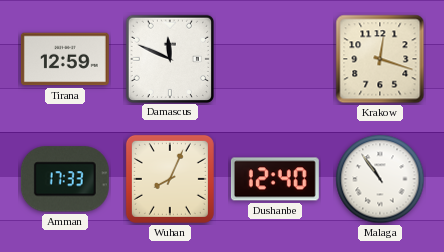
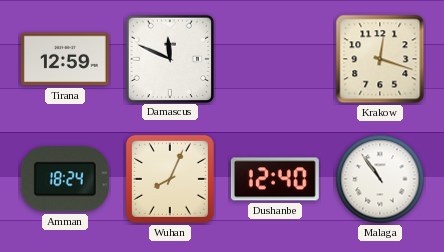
Amman: 17:33 -> 18:24 (65, 179)
